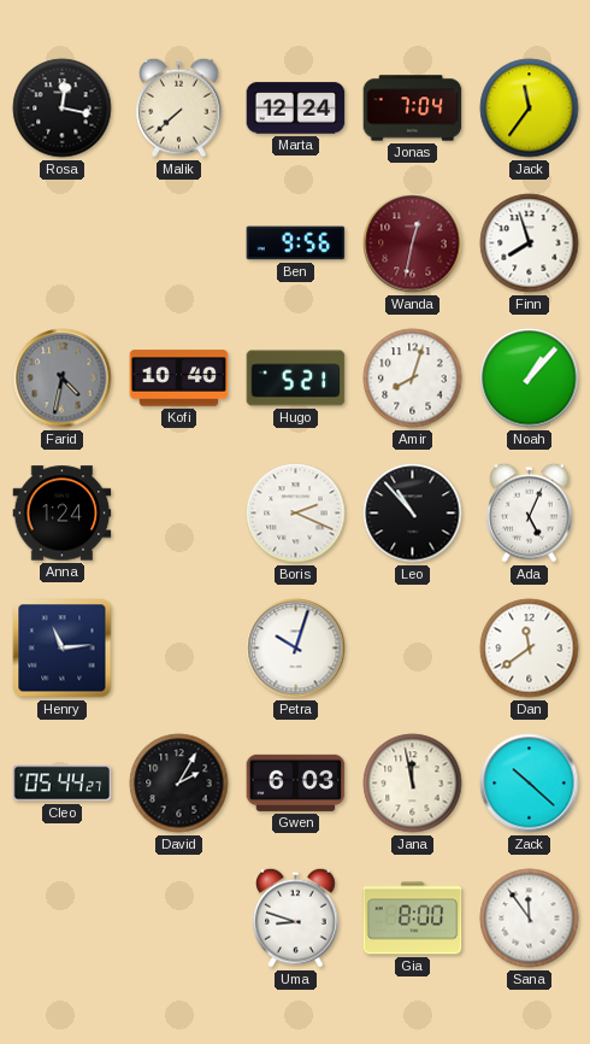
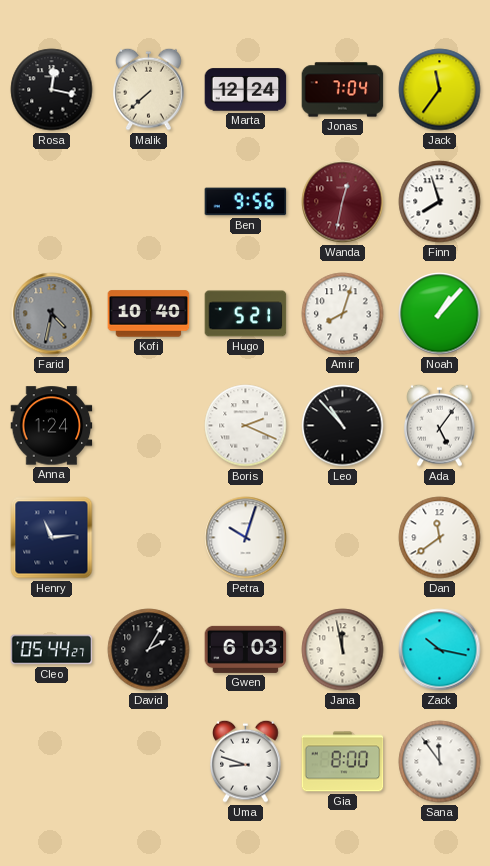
Ada: 5:04 -> 5:06 (440, 425)
Zack: 10:22 -> 10:17 (440, 650)
